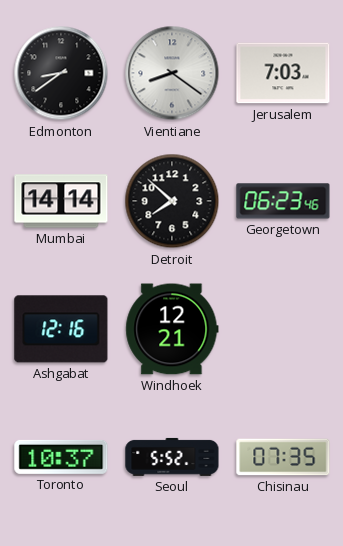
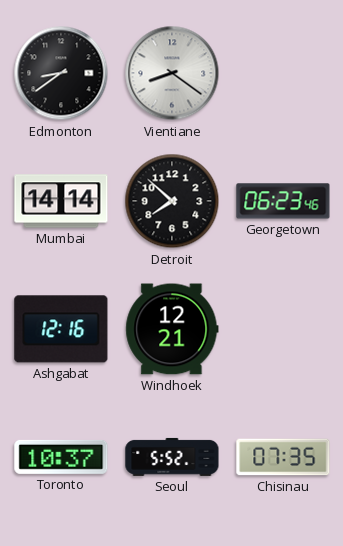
Jerusalem: 7:03 -> none (283, 73)
